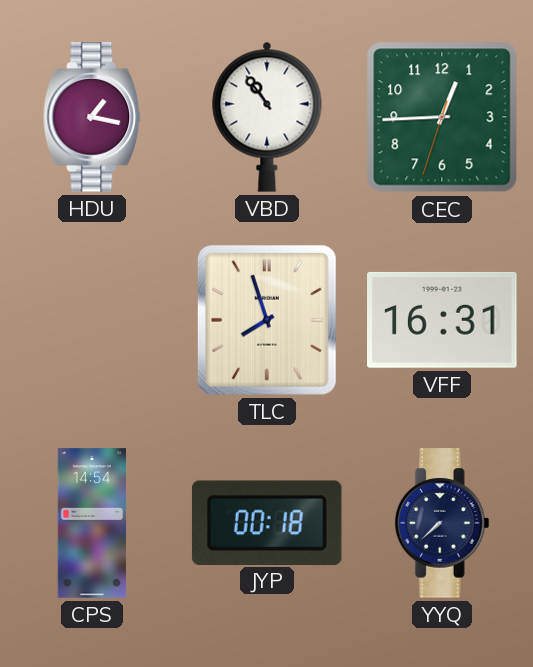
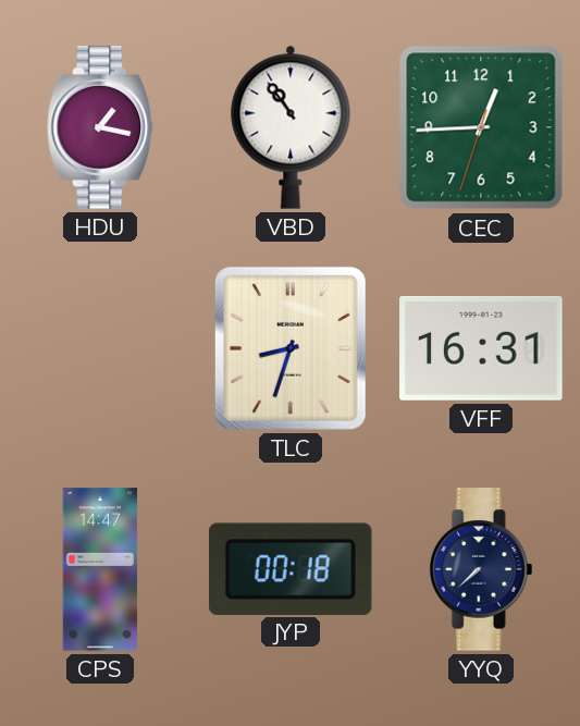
TLC: 7:57 -> 8:33 (291, 348)
CPS: 14:54 -> 14:47 (100, 569)
